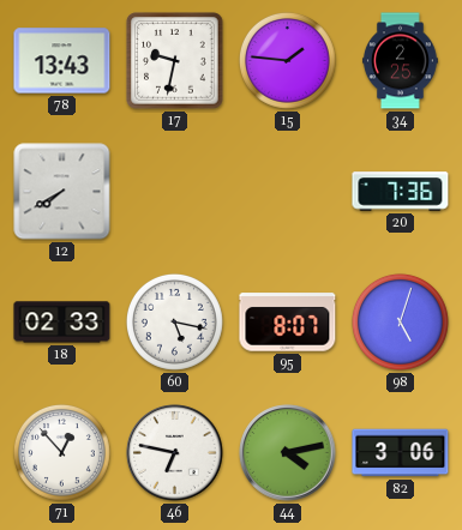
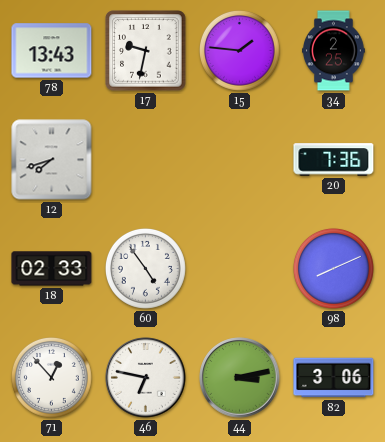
12: 7:40 -> 7:42 (52, 160)
60: 5:17 -> 4:54 (145, 268)
95: 8:07 -> none (288, 323)
98: 5:03 -> 8:11 (333, 268)
44: 4:13 -> 3:13 (240, 378)
